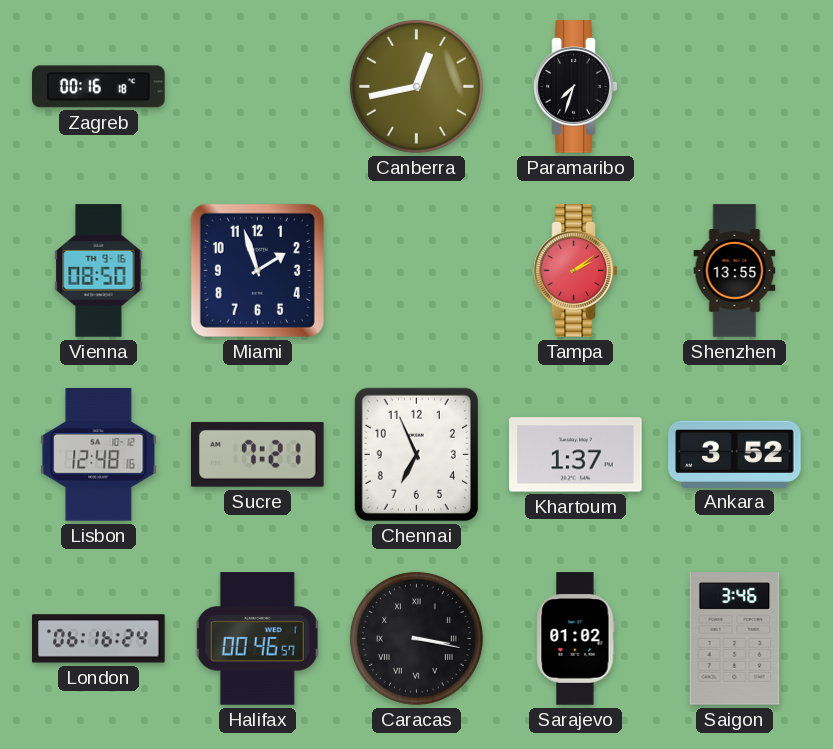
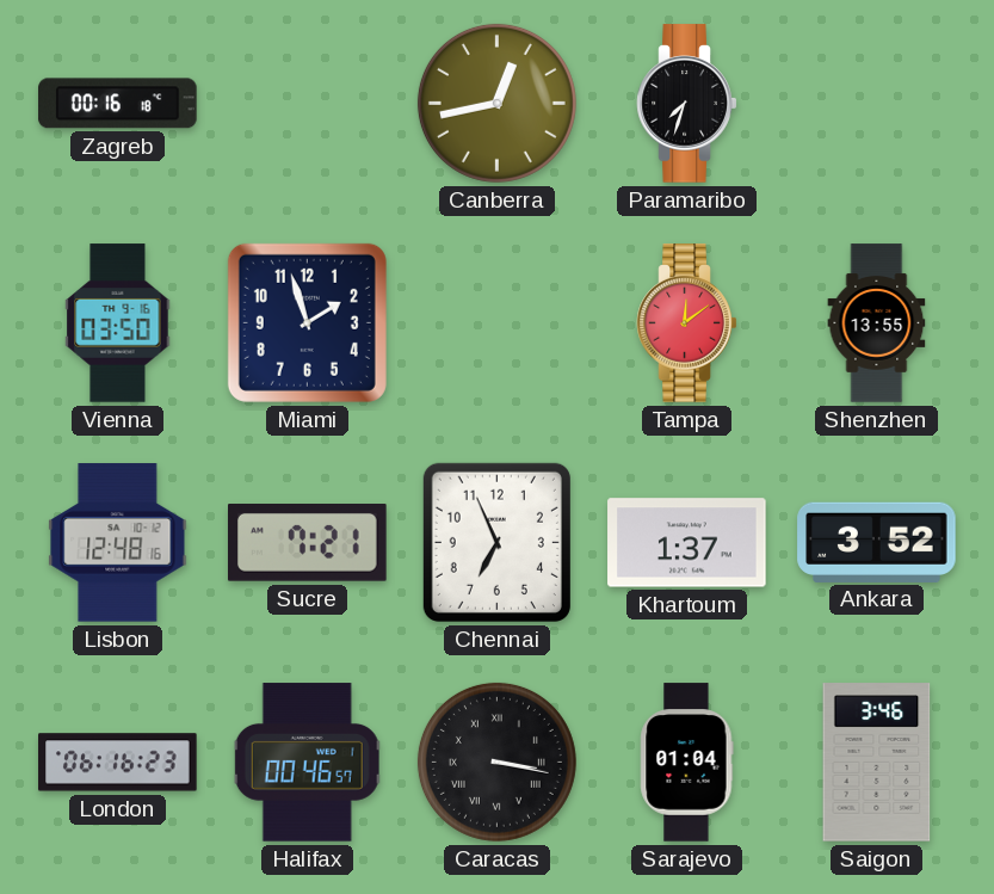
Vienna: 08:50 -> 03:50 (118, 323)
Tampa: 2:09 -> 12:09 (687, 323)
London: 06:16:24 -> 06:16:23 (118, 763)
Sarajevo: 01:02 -> 01:04 (687, 763)
